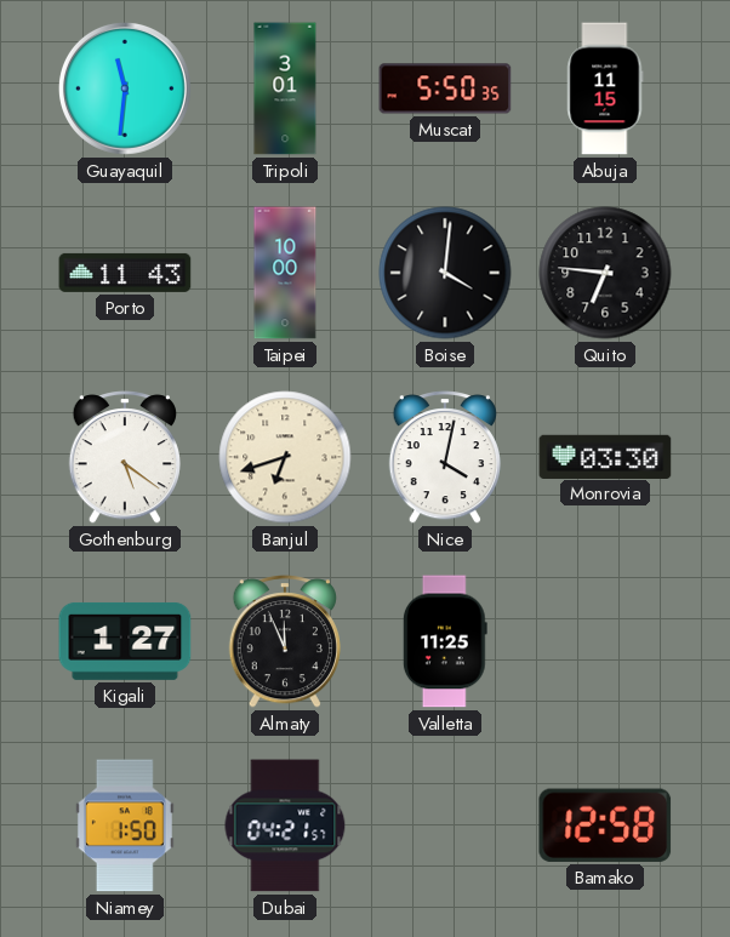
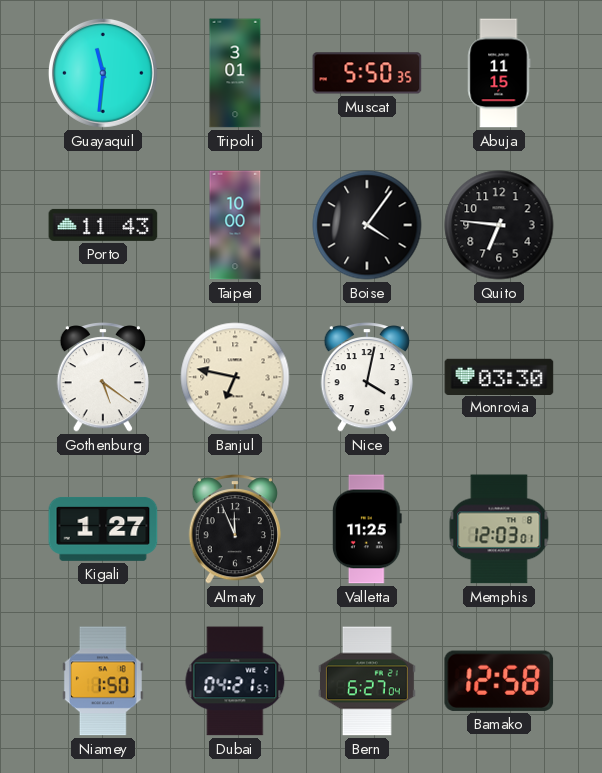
Boise: 4:01 -> 4:06 (367, 225)
Banjul: 6:42 -> 6:47 (235, 377)
Memphis: none -> 12:03 (499, 529)
Bern: none -> 6:27 (367, 681)
